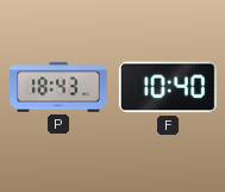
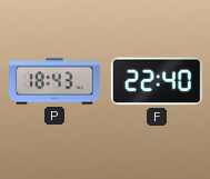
F: 10:40 -> 22:40 (157, 81)
